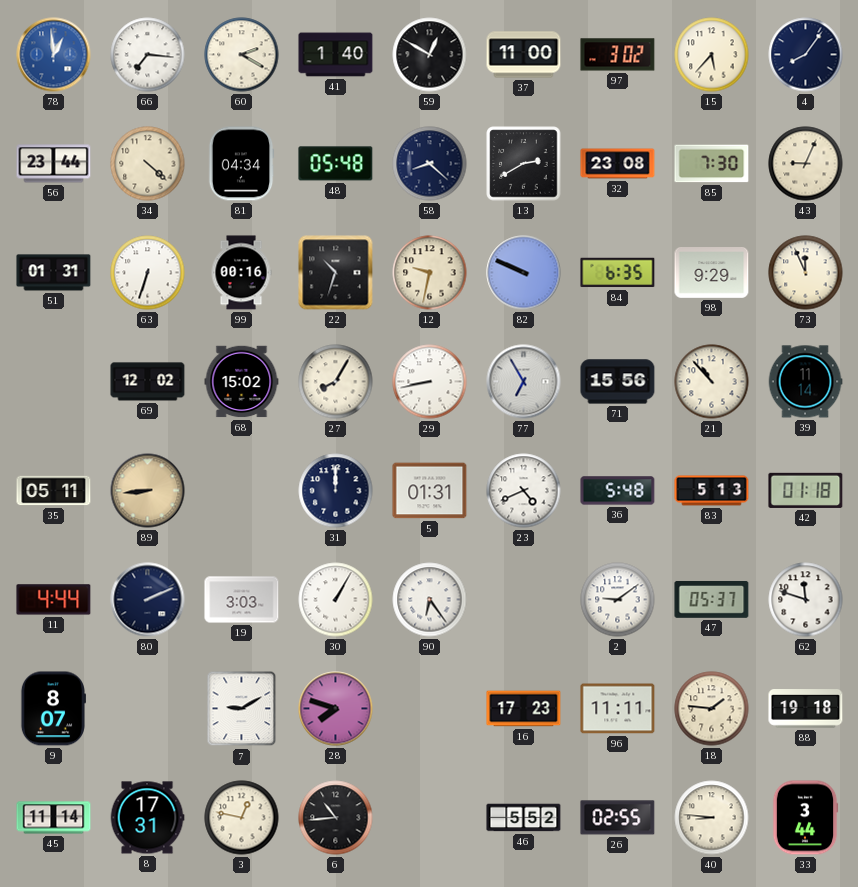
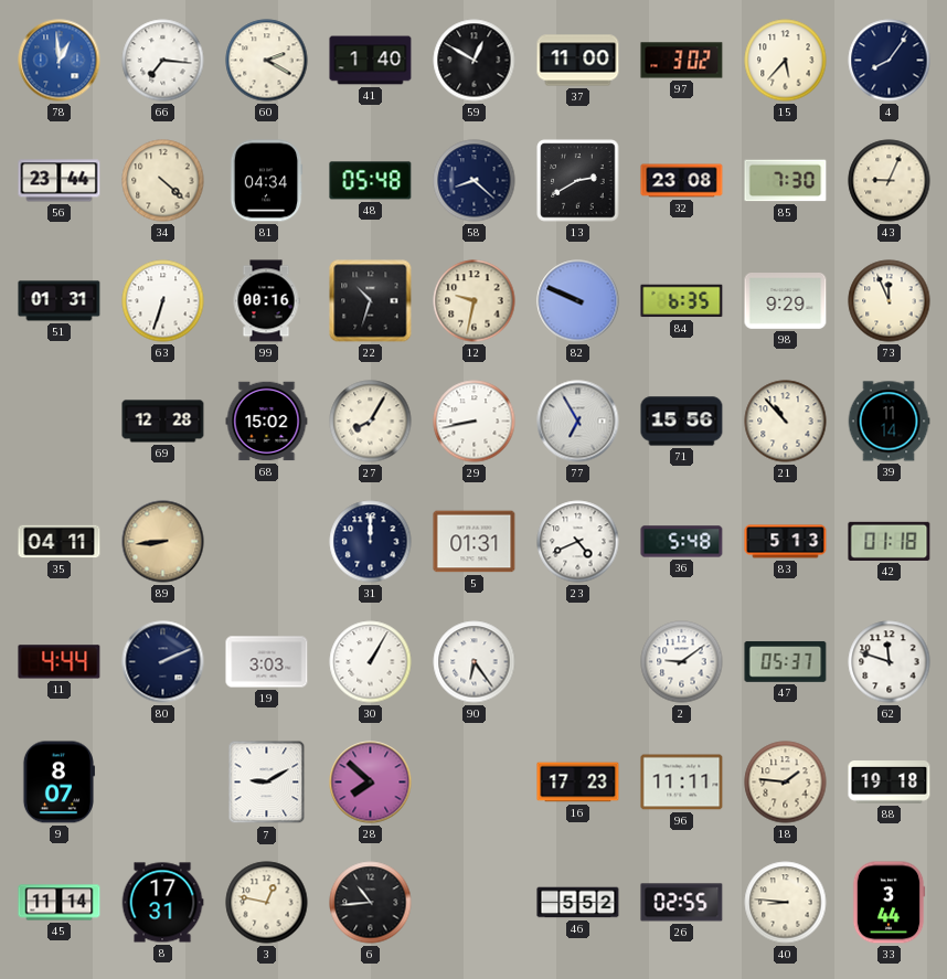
69: 12:02 -> 12:28 (163, 422)
35: 05:11 -> 04:11 (60, 542)
28: 7:48 -> 7:52 (371, 783)
